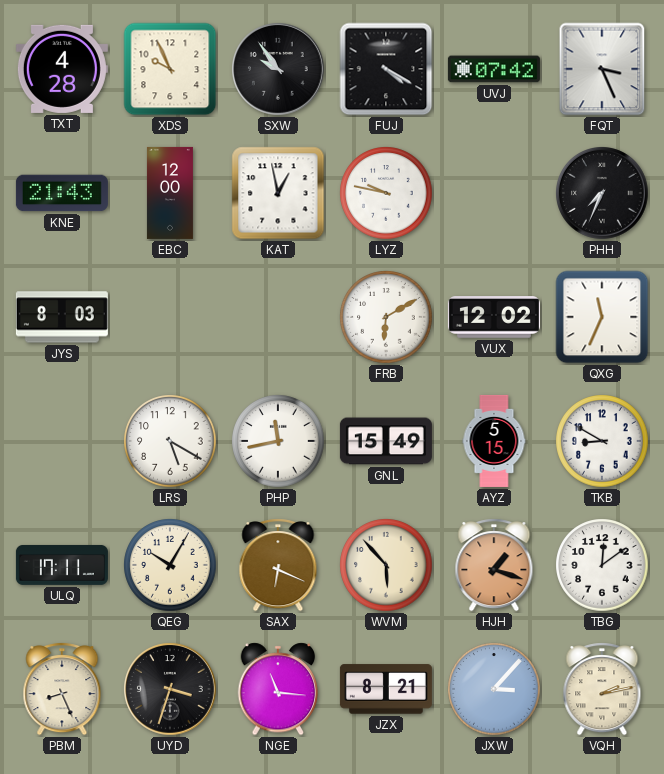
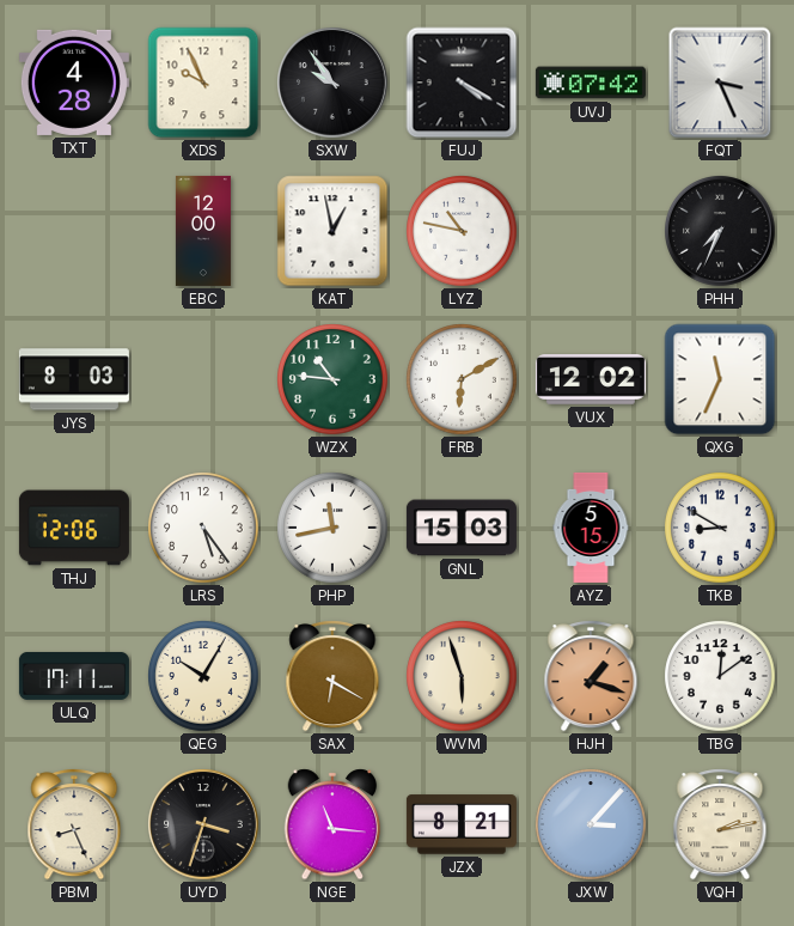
KNE: 21:43 -> none (62, 193)
LYZ: 9:47 -> 10:47 (462, 231)
WZX: none -> 10:46 (332, 379)
THJ: none -> 12:06 (74, 528)
LRS: 5:20 -> 5:24 (203, 528)
GNL: 15:49 -> 15:03 (462, 528)
SAX: 6:19 -> 6:20 (332, 676)
WVM: 5:53 -> 5:57 (462, 676)
